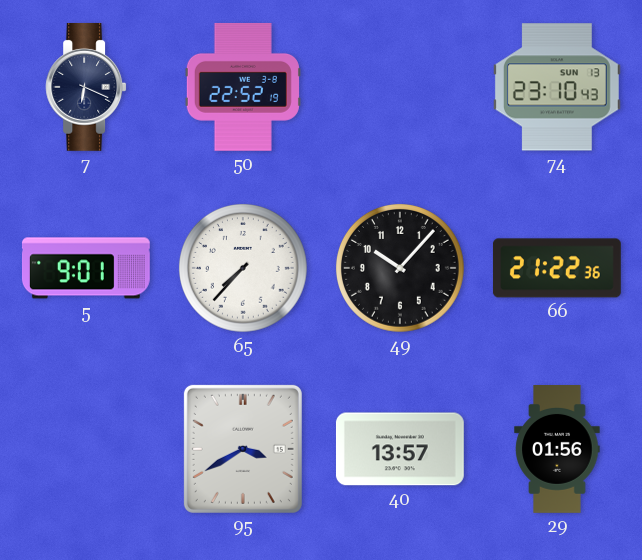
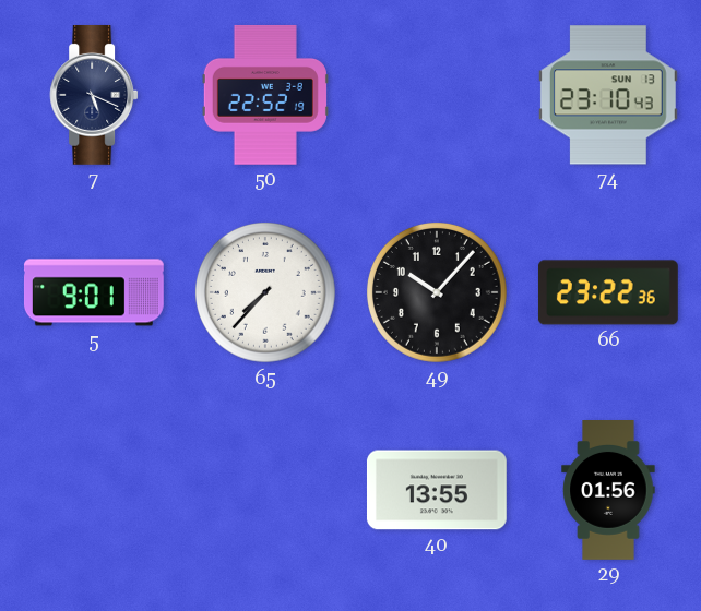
7: 6:19 -> 5:19 (94, 95)
66: 21:22 -> 23:22 (608, 292)
95: 3:40 -> none (243, 449)
40: 13:57 -> 13:55 (437, 490)
